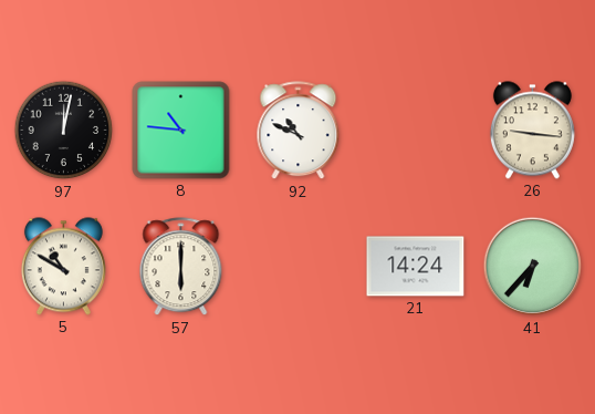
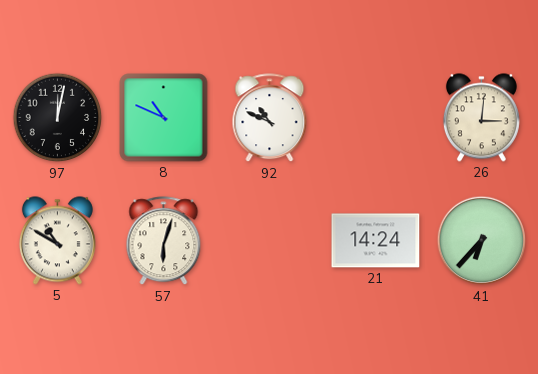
8: 10:46 -> 10:49 (164, 118)
26: 9:16 -> 3:01 (481, 118)
57: 6:00 -> 6:03 (164, 241)
